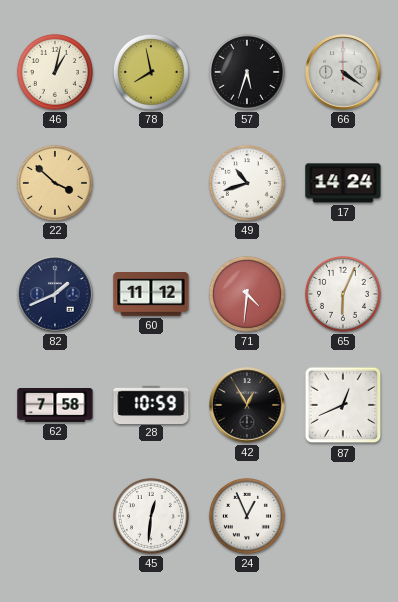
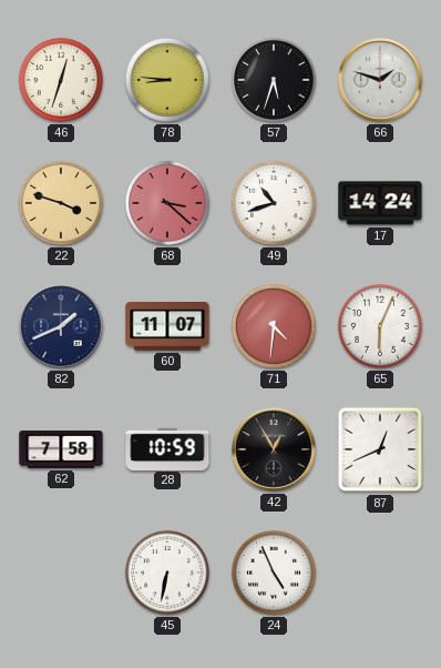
46: 1:02 -> 12:33 (61, 80)
78: 7:58 -> 8:46 (167, 80)
66: 4:21 -> 1:48 (380, 80)
22: 3:52 -> 3:48 (61, 203)
68: none -> 3:22 (167, 203)
60: 11:12 -> 11:07 (167, 326)
45: 12:31 -> 6:32 (167, 573)
24: 12:56 -> 4:56 (274, 573)
